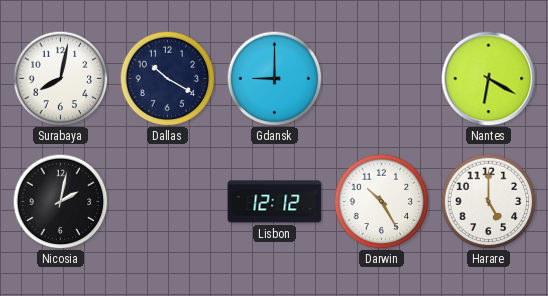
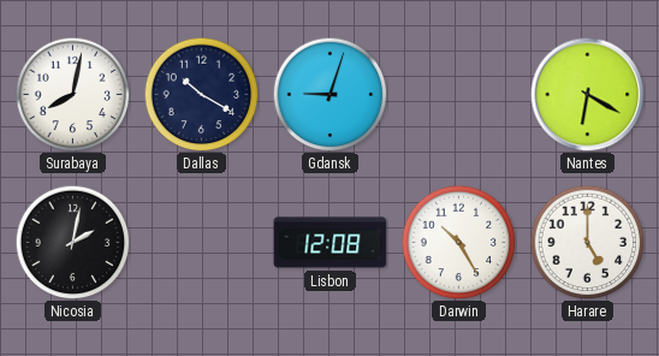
Gdansk: 9:00 -> 9:03 (329, 94)
Lisbon: 12:12 -> 12:08 (331, 243)
